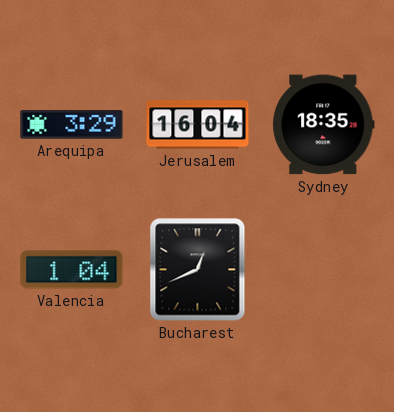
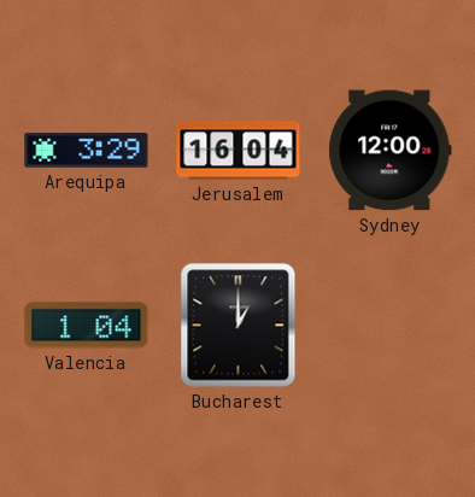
Sydney: 18:35 -> 12:00 (391, 151)
Bucharest: 12:41 -> 1:00 (239, 326)
